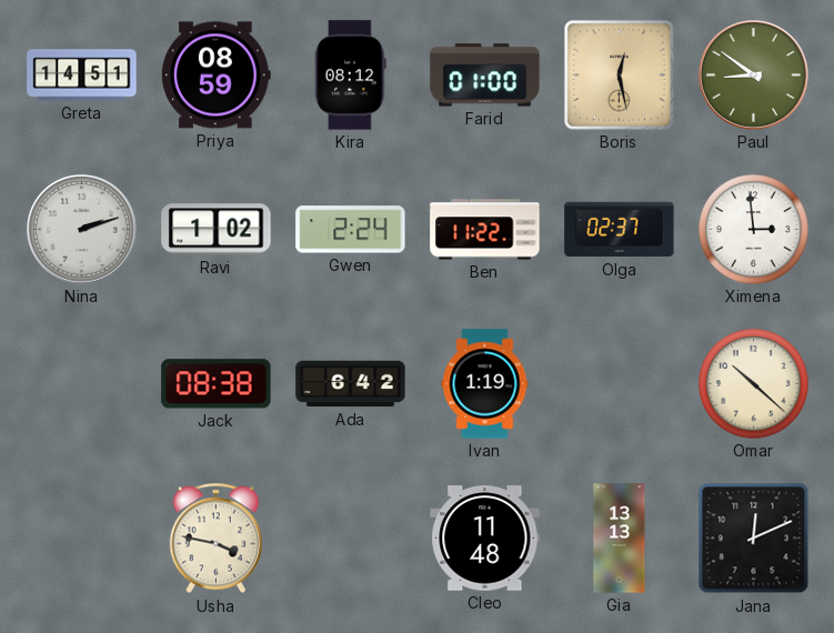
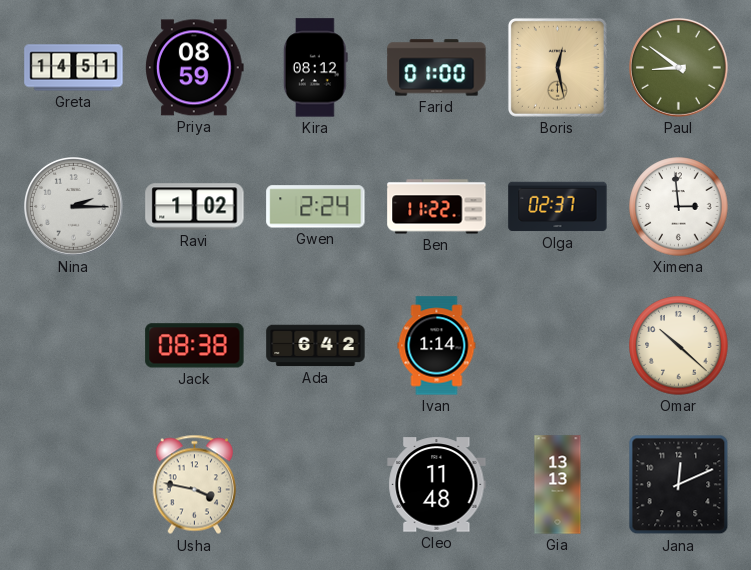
Nina: 2:12 -> 2:15 (74, 207)
Ivan: 1:19 -> 1:14 (437, 346)
